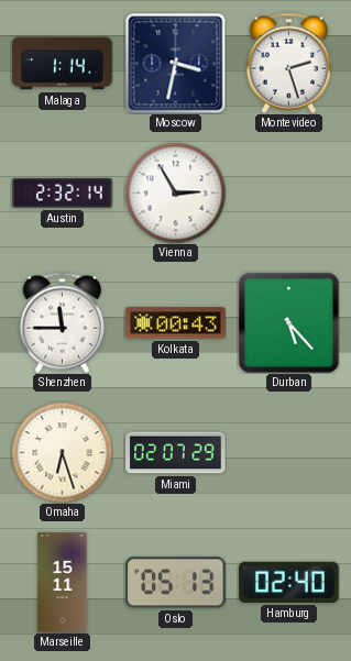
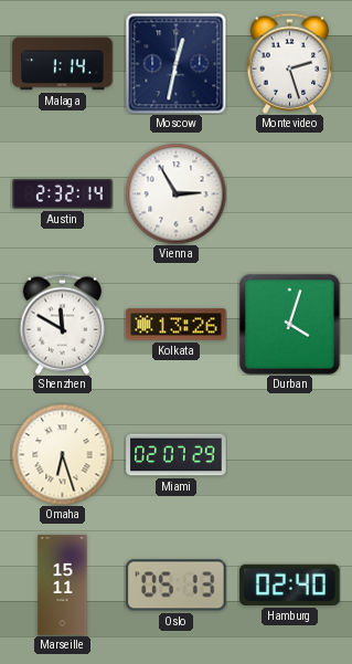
Moscow: 3:32 -> 12:32 (175, 63)
Shenzhen: 11:45 -> 11:50 (63, 324)
Kolkata: 00:43 -> 13:26 (177, 325)
Durban: 5:23 -> 4:03 (289, 324)
